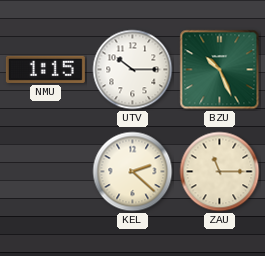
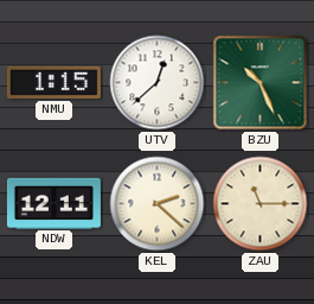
UTV: 10:15 -> 12:38 (158, 83)
NDW: none -> 12:11 (53, 203)
